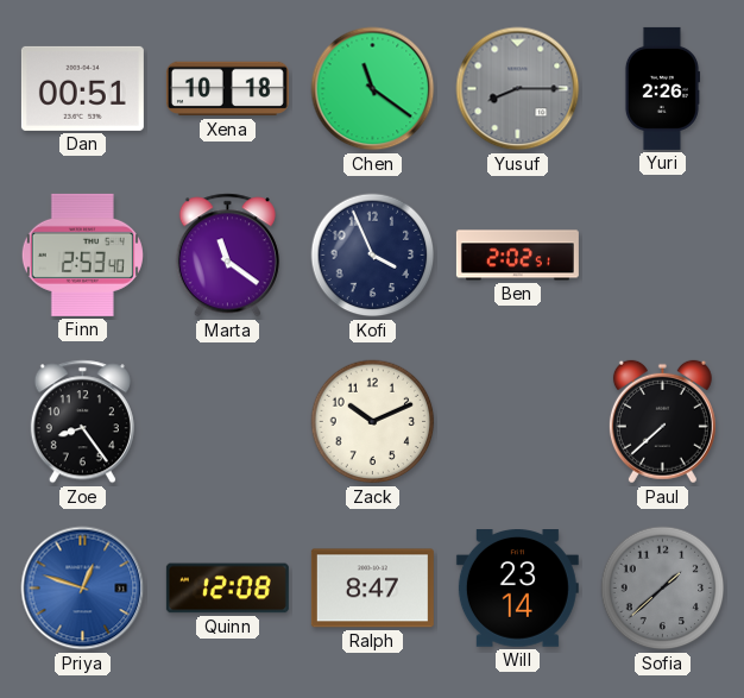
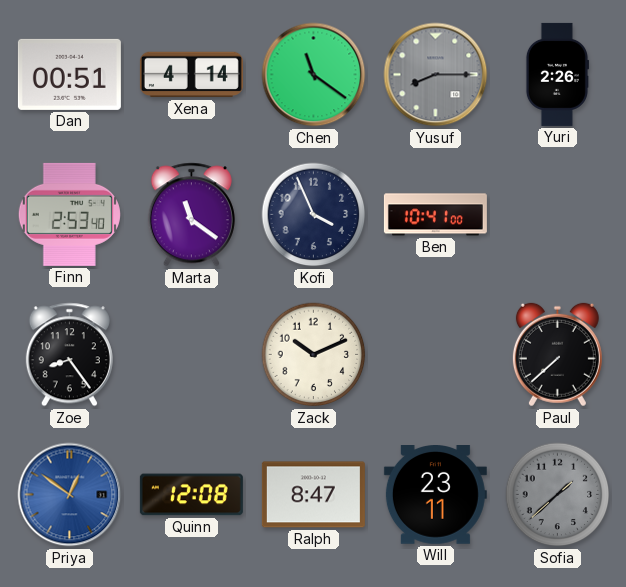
Xena: 10:18 -> 4:14 (191, 75)
Ben: 2:02 -> 10:41 (435, 215)
Priya: 12:48 -> 12:51 (70, 495)
Will: 23:14 -> 23:11 (435, 495)
